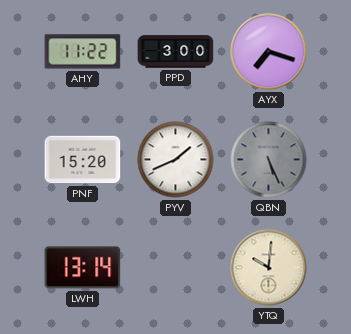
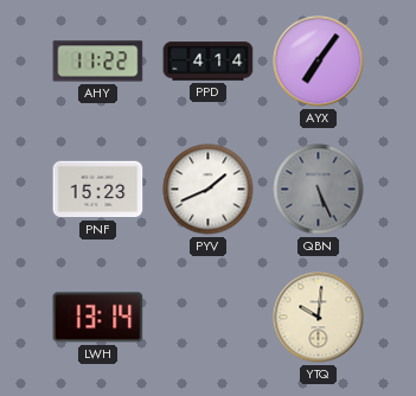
PPD: 3:00 -> 4:14 (209, 62)
AYX: 7:18 -> 7:06 (319, 62)
PNF: 15:20 -> 15:23 (98, 190)
